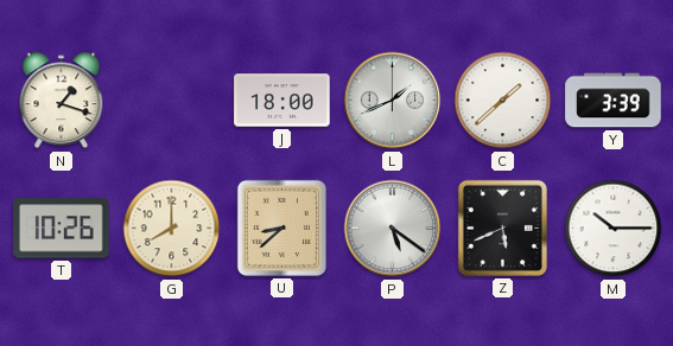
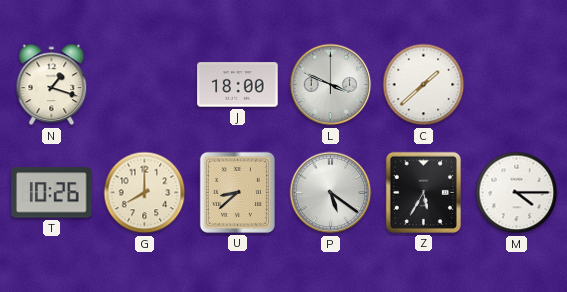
L: 1:41 -> 3:49 (331, 85)
Y: 3:39 -> none (614, 101)
Z: 5:41 -> 5:35 (423, 192)
M: 10:15 -> 4:15 (517, 193)
